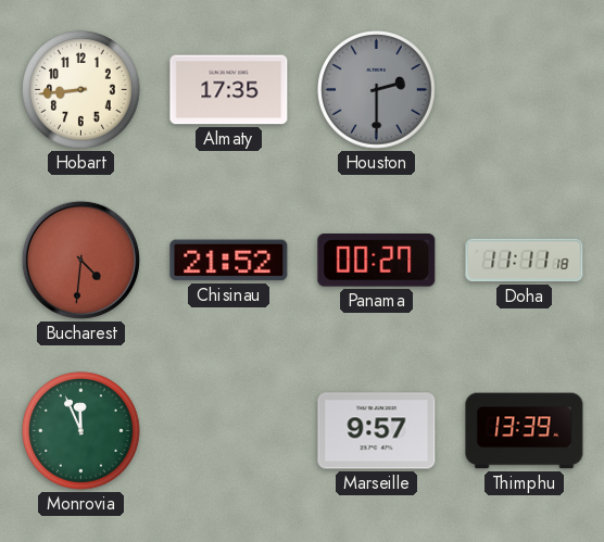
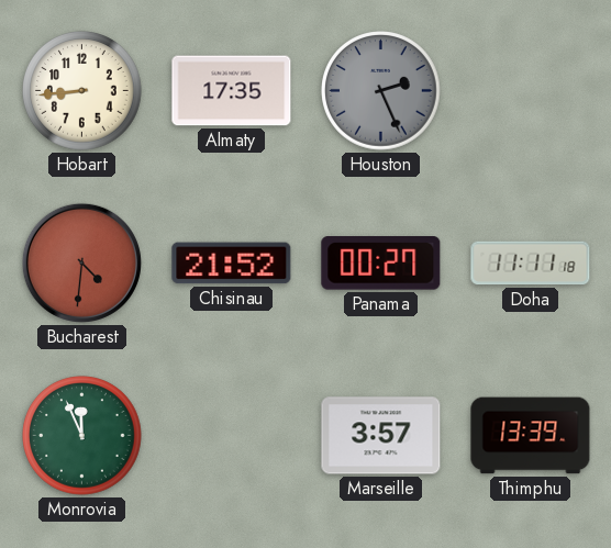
Houston: 2:30 -> 2:26 (381, 91)
Marseille: 9:57 -> 3:57 (381, 436)
